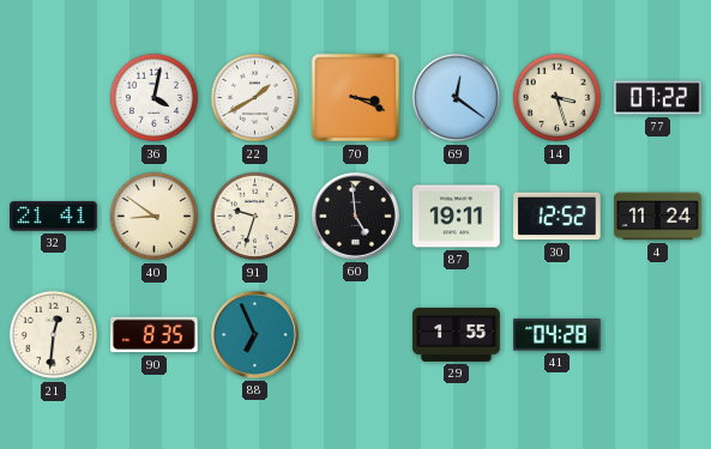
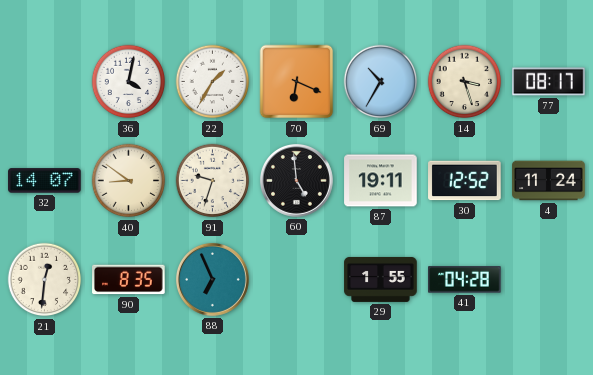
22: 1:40 -> 1:35 (213, 82)
70: 3:19 -> 6:19 (297, 82)
69: 12:21 -> 10:35 (381, 82)
77: 07:22 -> 08:17 (549, 82)
32: 21:41 -> 14:07 (45, 181)
